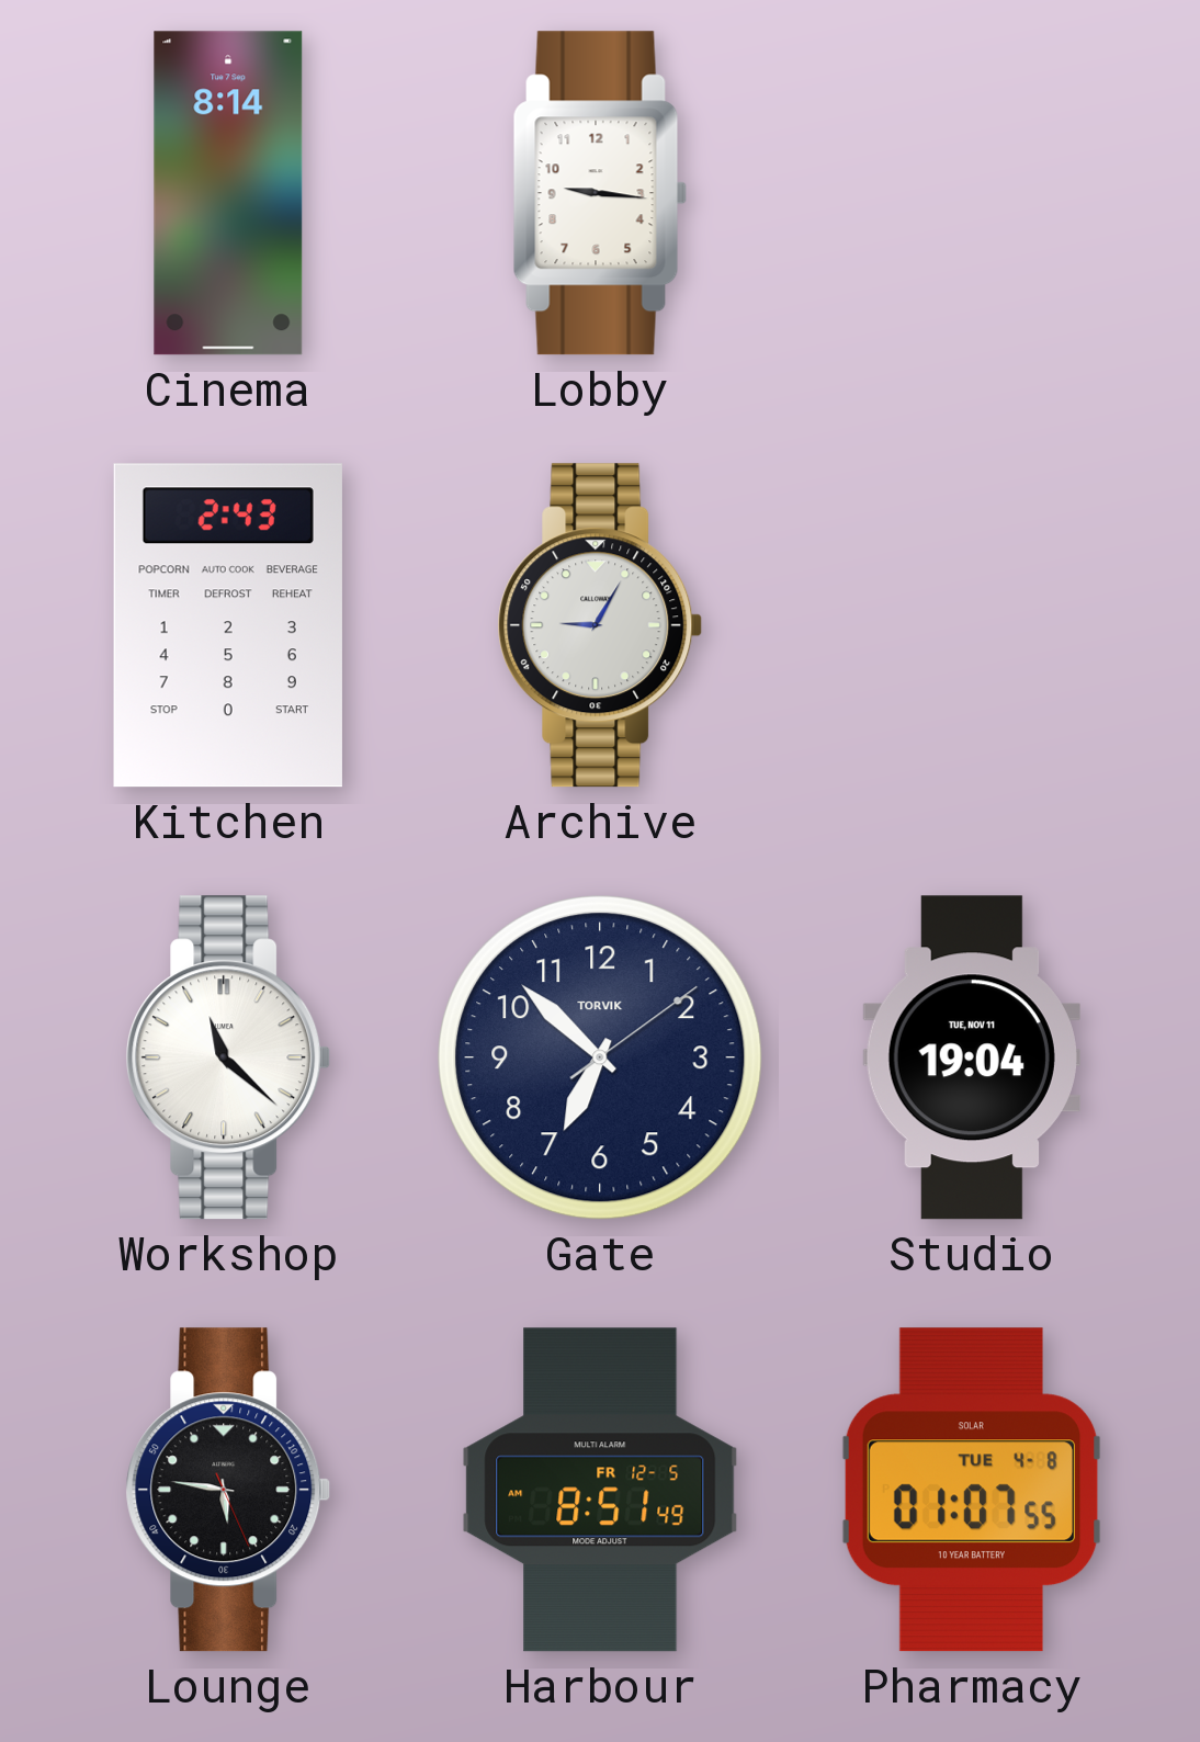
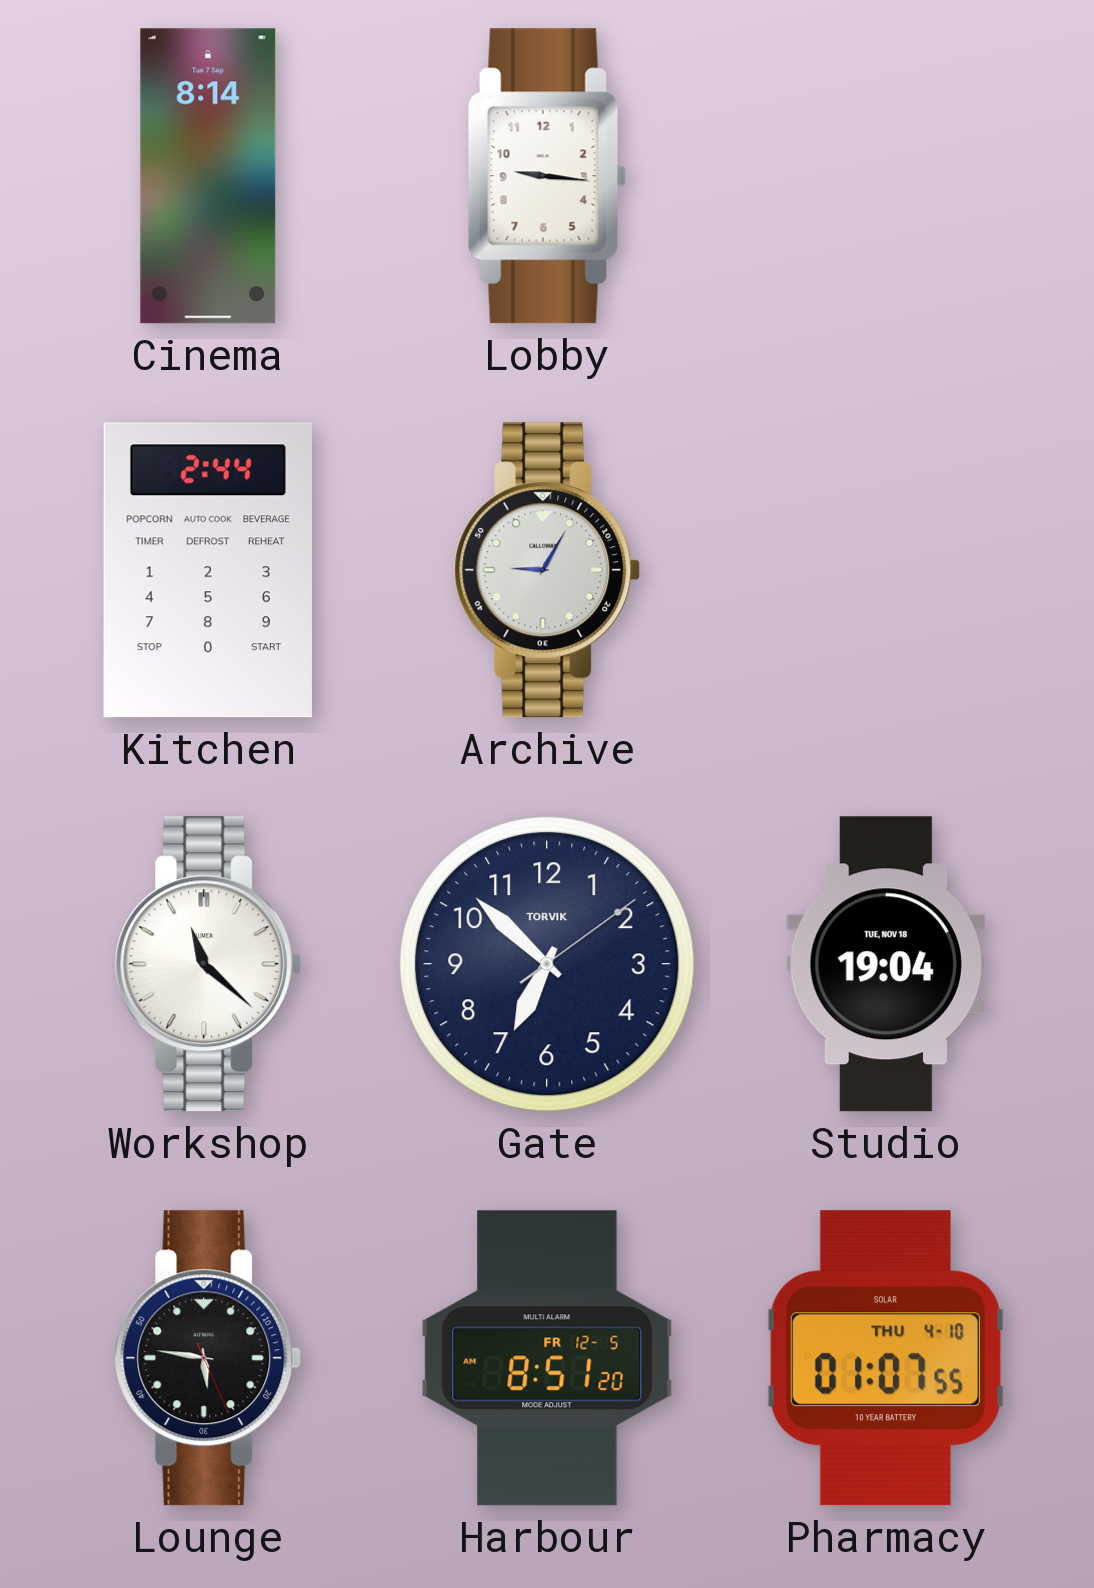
Kitchen: 2:43 -> 2:44 (208, 570)
Studio date: TUE, NOV 11 -> TUE, NOV 18 (886, 964)
Harbour: 8:51:49 -> 8:51:20 (547, 1358)
Pharmacy date: TUE 4-8 -> THU 4-10 (886, 1358)
